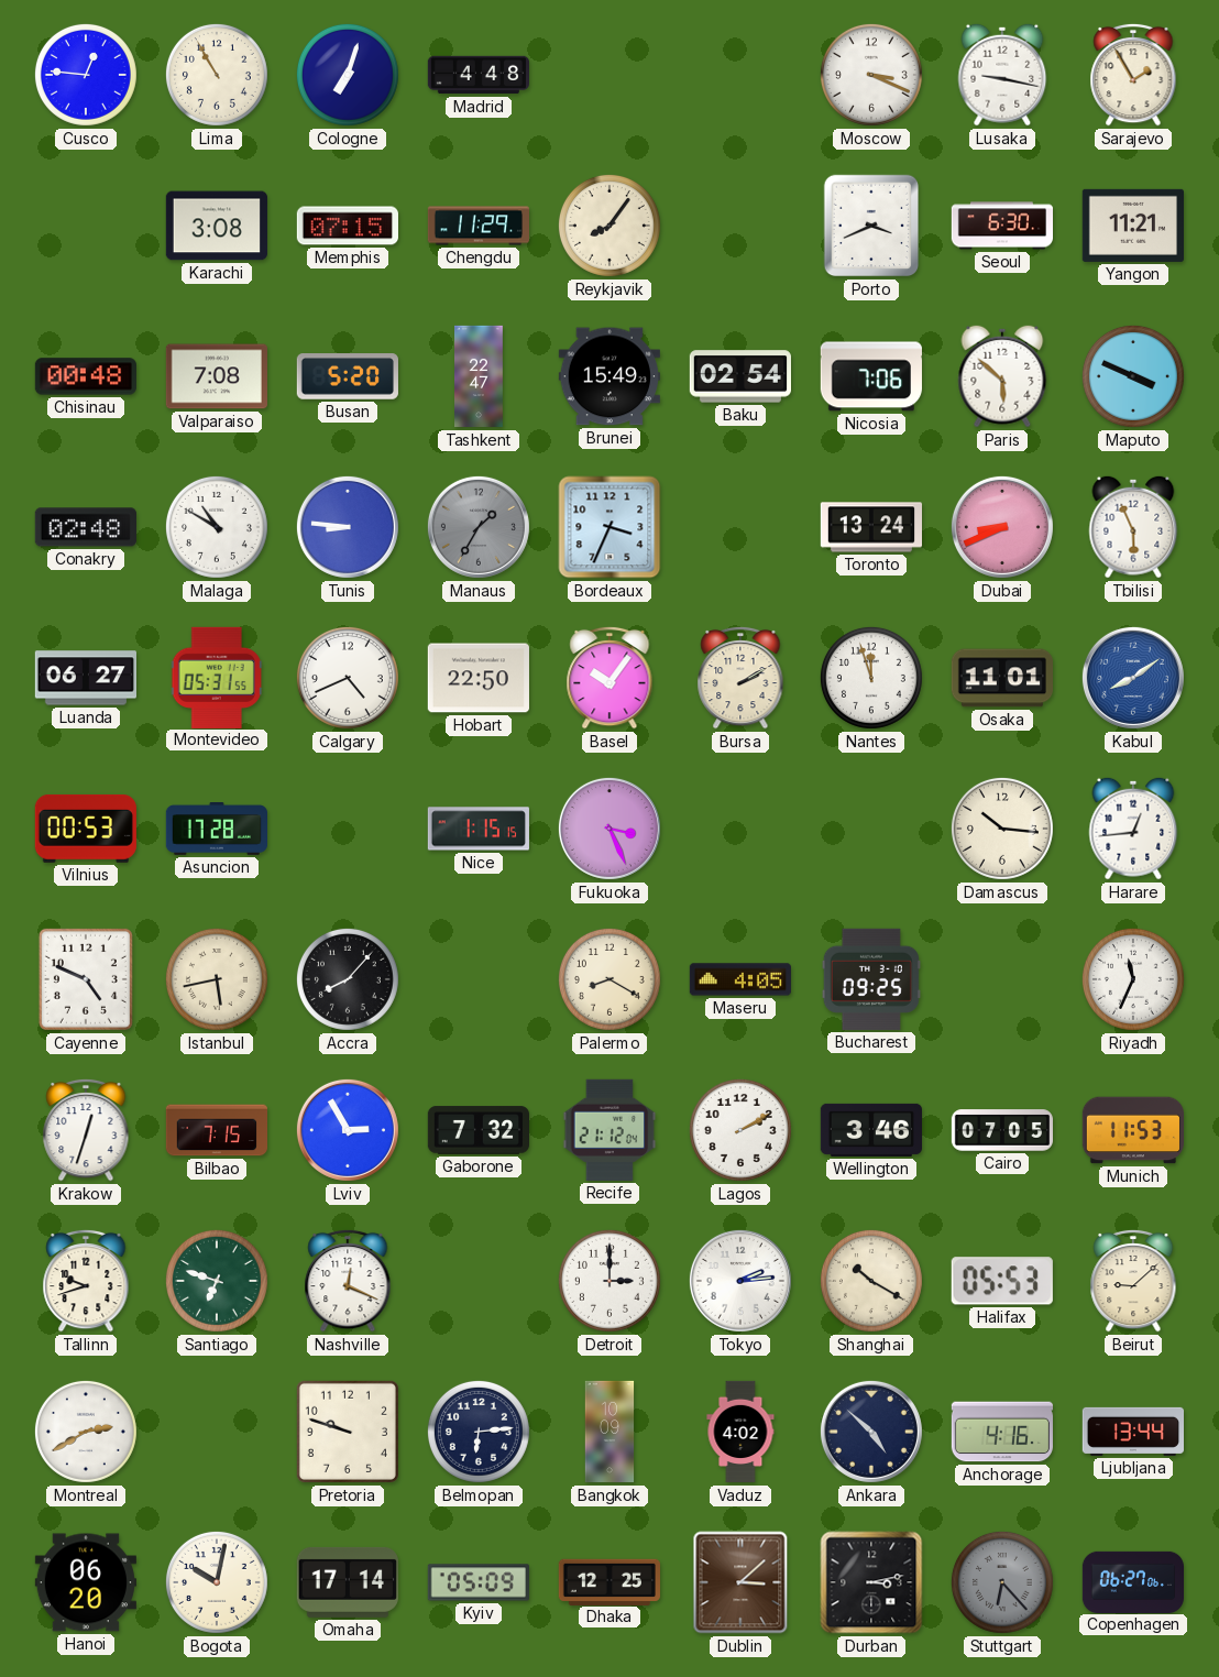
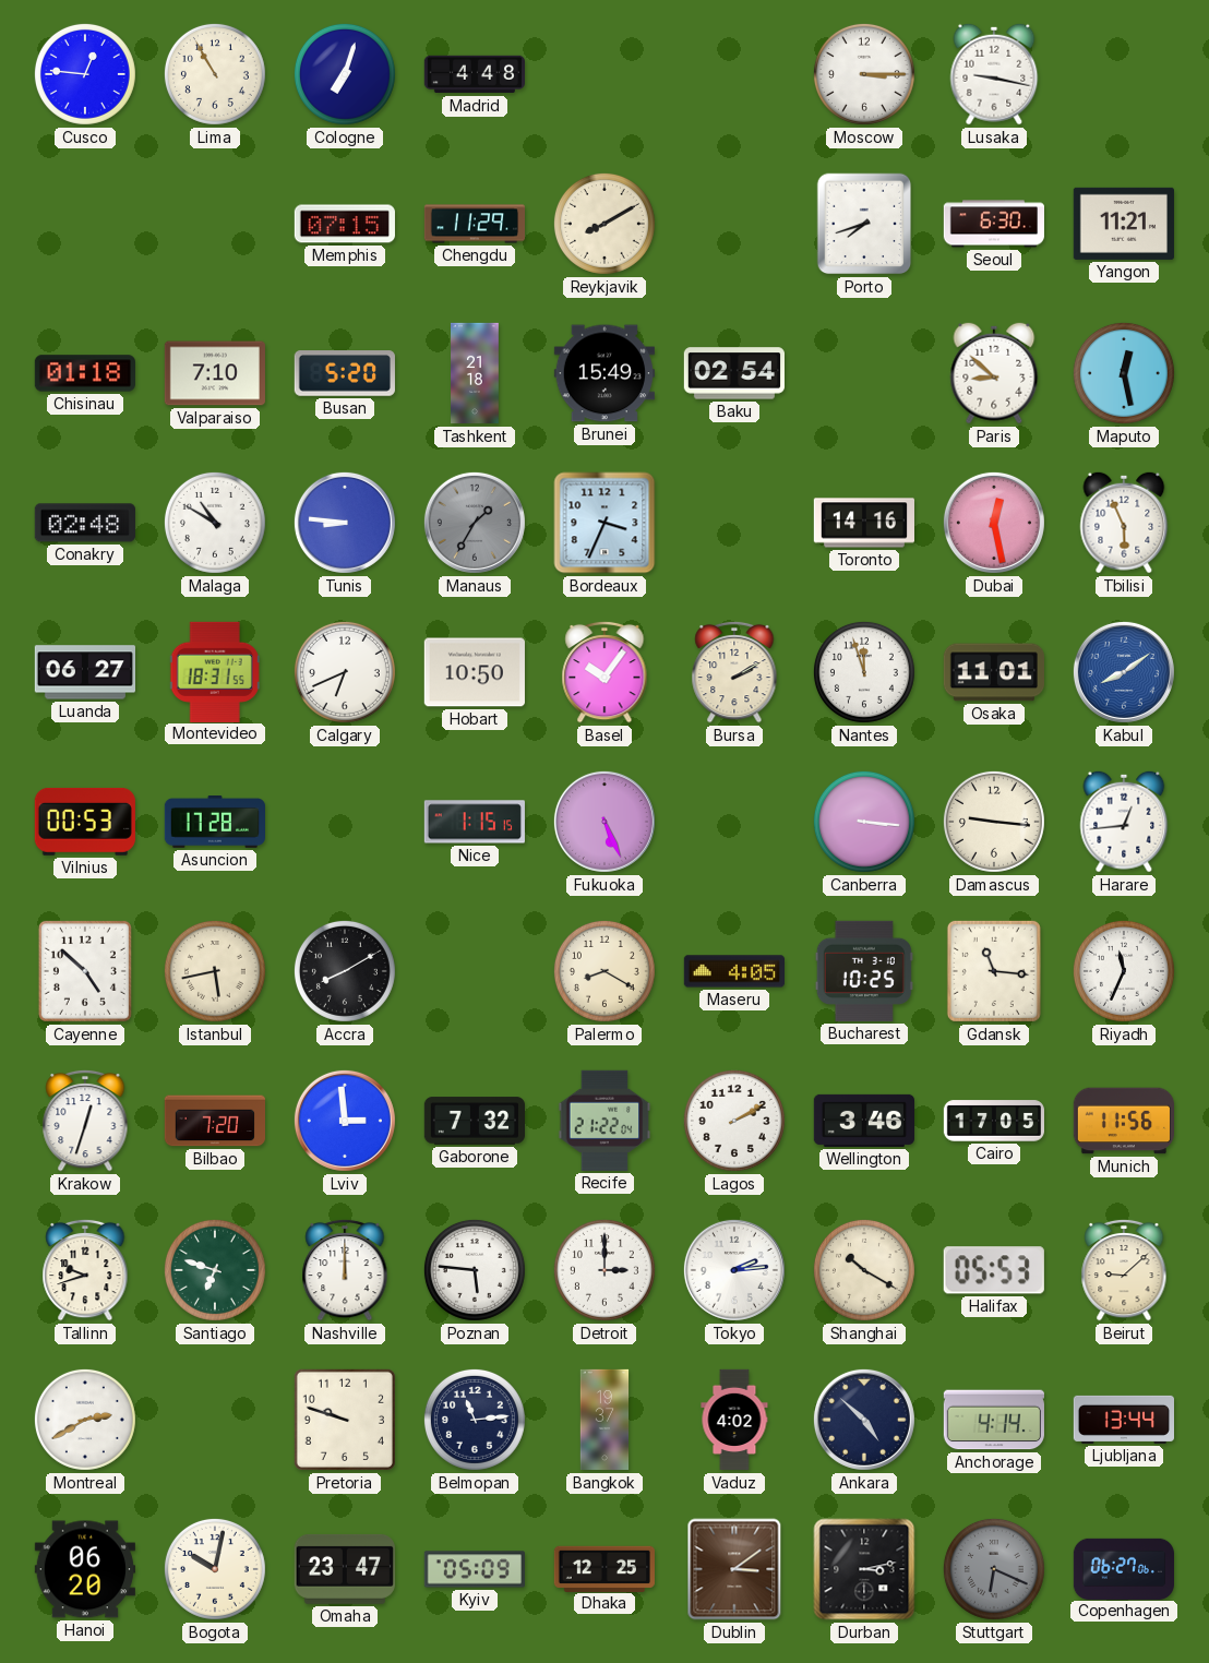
Moscow: 3:19 -> 3:15 (864, 74)
Sarajevo: 1:55 -> none (1133, 75)
Karachi: 3:08 -> none (217, 226)
Reykjavik: 8:06 -> 8:10 (604, 224)
Porto: 3:41 -> 7:42 (864, 224)
Chisinau: 00:48 -> 01:18 (85, 373)
Valparaiso: 7:08 -> 7:10 (215, 373)
Tashkent: 22:47 -> 21:18 (475, 373)
Nicosia: 7:06 -> none (871, 376)
Paris: 5:52 -> 8:52 (994, 373)
Maputo: 3:49 -> 12:28 (1124, 373)
Toronto: 13:24 -> 14:16 (863, 523)
Dubai: 8:41 -> 12:28 (994, 523)
Montevideo: 05:31 -> 18:31 (215, 671)
Calgary: 4:41 -> 6:41 (345, 672)
Hobart: 22:50 -> 10:50 (475, 672)
Fukuoka: 3:26 -> 5:26 (604, 822)
Canberra: none -> 3:16 (864, 822)
Damascus: 10:16 -> 9:16 (994, 822)
Cayenne: 4:49 -> 4:52 (85, 971)
Accra: 8:07 -> 8:10 (345, 971)
Bucharest: 09:25 -> 10:25 (864, 971)
Gdansk: none -> 11:16 (994, 971)
Bilbao: 7:15 -> 7:20 (214, 1121)
Lviv: 2:55 -> 2:59 (345, 1121)
Recife: 21:12 -> 21:22 (604, 1121)
Cairo: 07:05 -> 17:05 (993, 1121)
Munich: 11:53 -> 11:56 (1123, 1121)
Nashville: 12:19 -> 12:00 (345, 1270)
Poznan: none -> 5:46 (475, 1270)
Belmopan: 6:14 -> 11:14 (475, 1420)
Bangkok: 10:09 -> 19:37 (604, 1420)
Anchorage: 4:16 -> 4:14 (993, 1420)
Omaha: 17:14 -> 23:47 (345, 1569)
Dublin: 3:08 -> 3:09 (734, 1569)
Stuttgart: 6:23 -> 6:19 (994, 1569)
